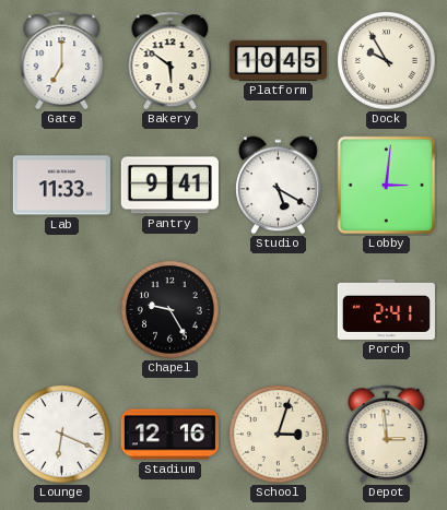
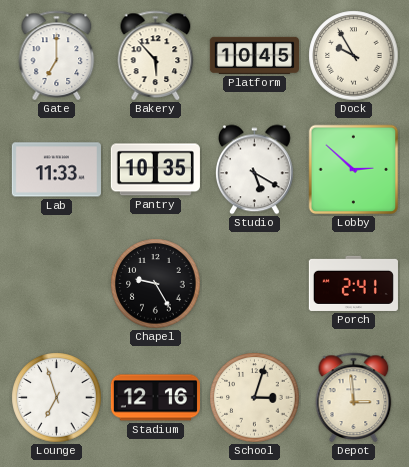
Bakery: 5:51 -> 5:53 (156, 55)
Pantry: 9:41 -> 10:35 (155, 170)
Lobby: 3:01 -> 2:52 (354, 170)
Lounge: 6:19 -> 6:57 (57, 398)
